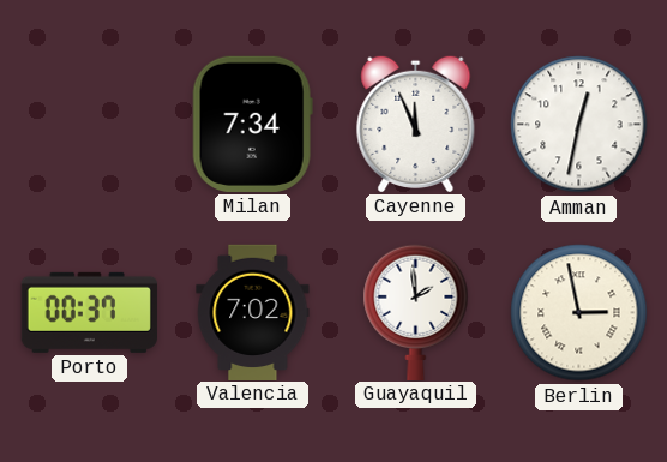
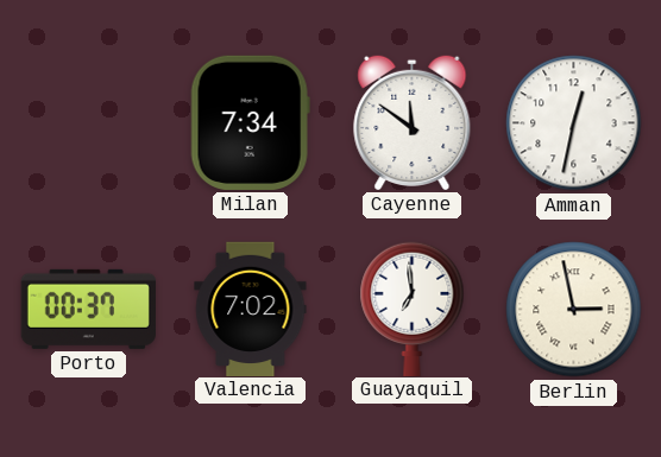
Cayenne: 11:56 -> 11:51 (413, 122)
Guayaquil: 1:59 -> 6:59 (413, 309)
